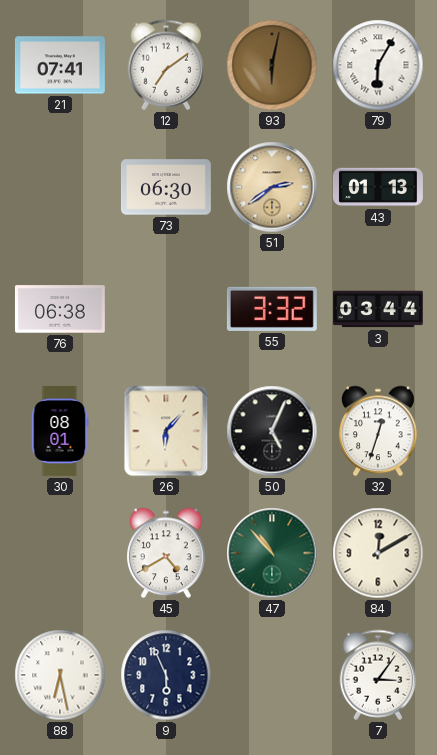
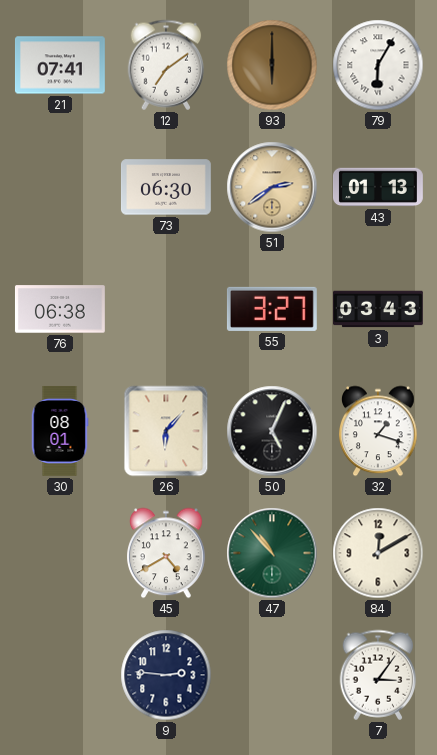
93: 6:02 -> 6:00 (272, 65)
55: 3:32 -> 3:27 (272, 309)
3: 03:44 -> 03:43 (379, 309)
32: 12:33 -> 1:18 (379, 431)
88: 6:28 -> none (60, 675)
9: 5:56 -> 2:46 (166, 675)
